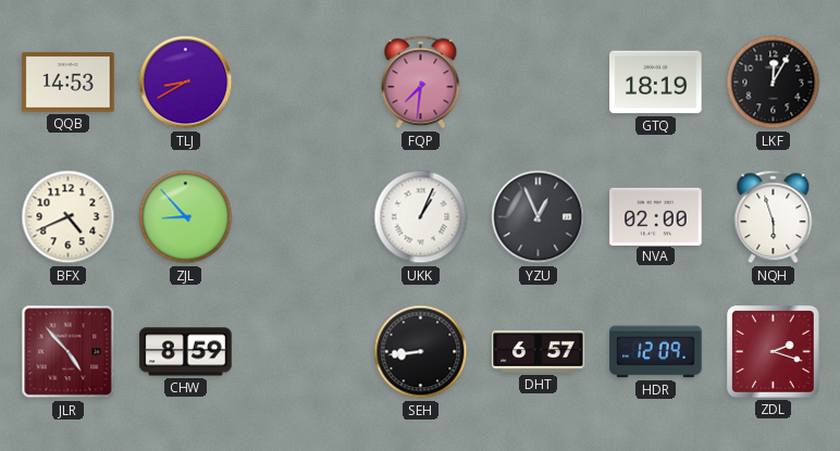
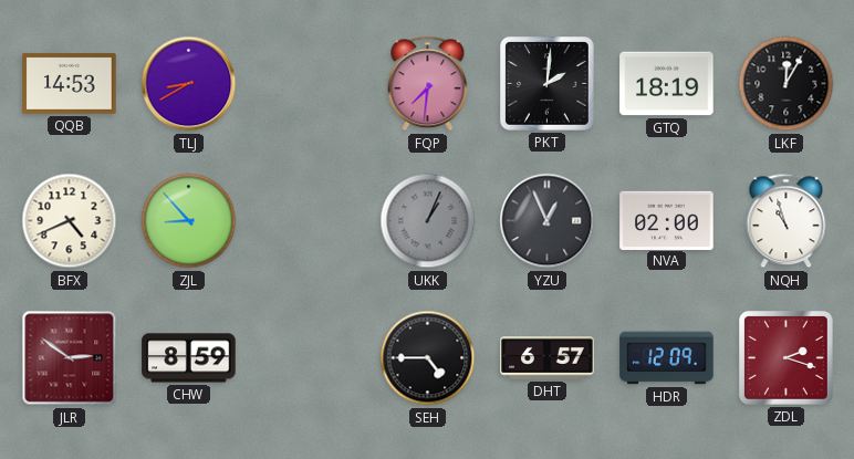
PKT: none -> 2:01 (548, 84)
UKK dial: white -> grey (428, 221)
NQH: 5:57 -> 10:57 (787, 221)
JLR: 4:53 -> 2:51 (70, 358)
SEH: 8:44 -> 4:45 (428, 358)
